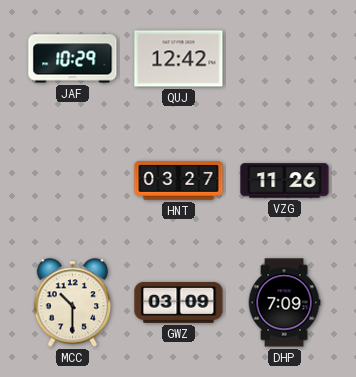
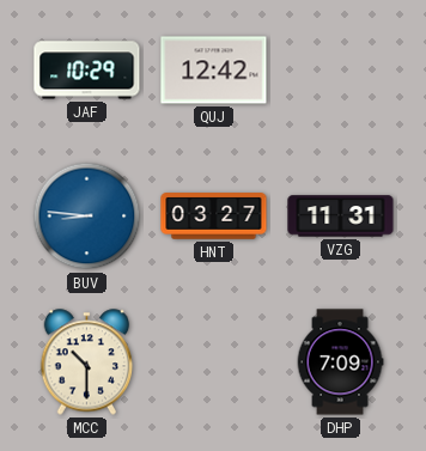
BUV: none -> 8:46 (87, 217)
VZG: 11:26 -> 11:31 (341, 217)
GWZ: 03:09 -> none (179, 302)
